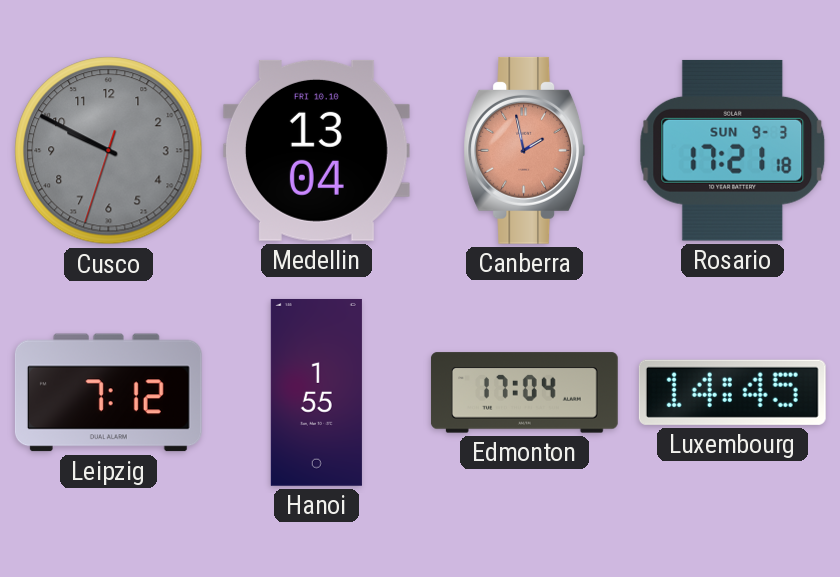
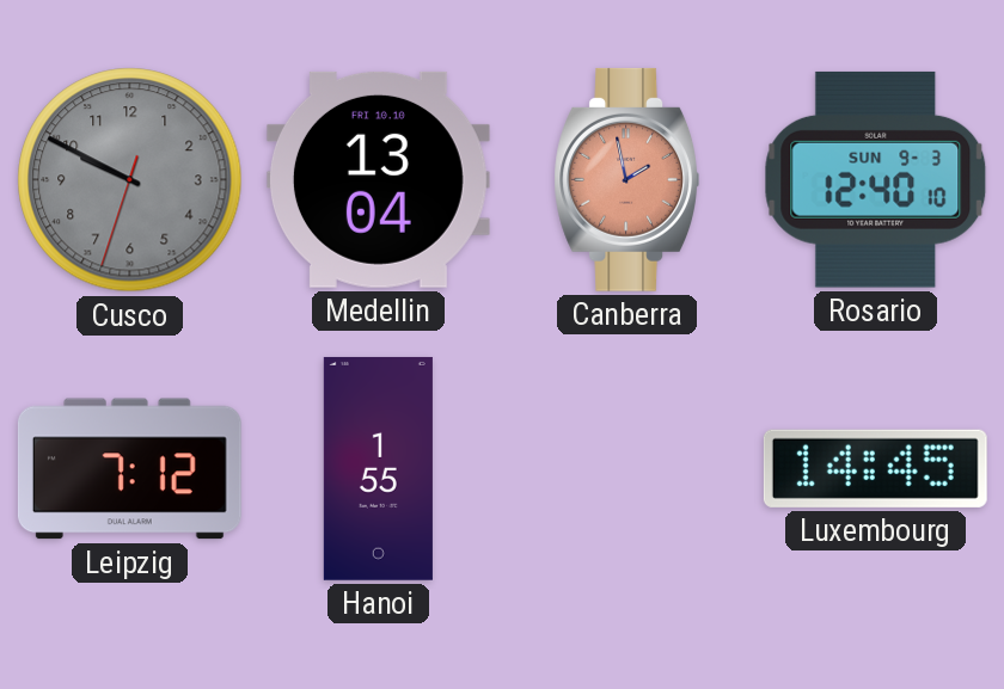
Rosario: 17:21 -> 12:40 (876, 179)
Edmonton: 17:04 -> none (524, 393)
